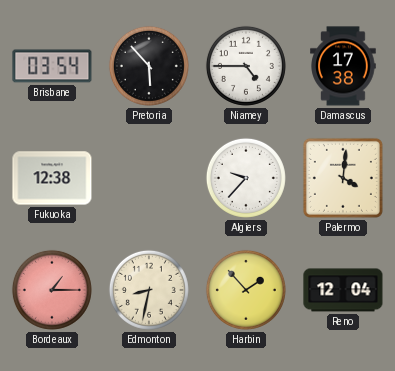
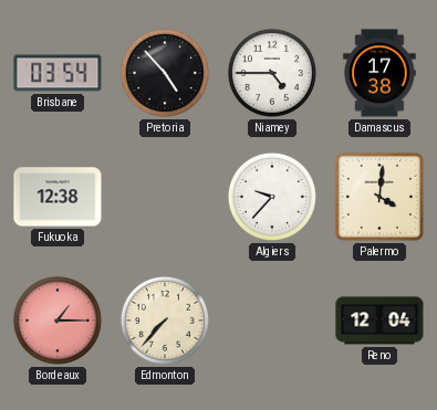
Pretoria: 5:53 -> 4:53 (165, 73)
Edmonton: 8:32 -> 7:37 (165, 320)
Harbin: 1:53 -> none (246, 290)
